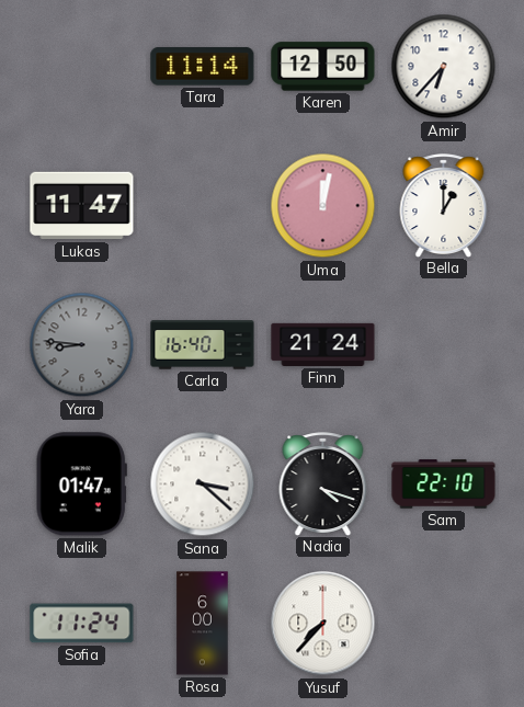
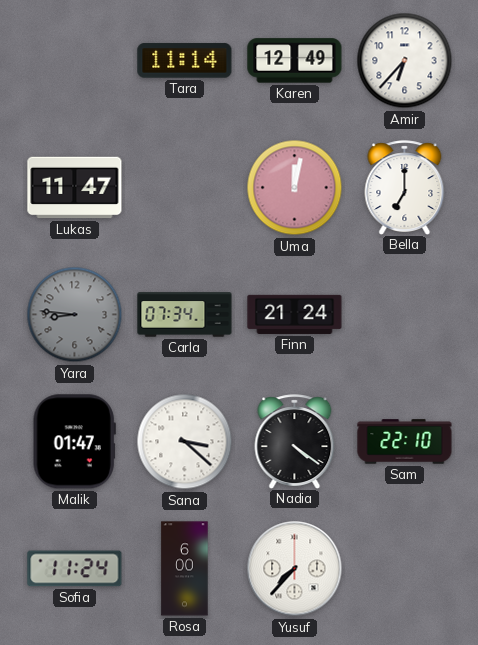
Karen: 12:50 -> 12:49 (295, 61)
Bella: 1:00 -> 7:00 (405, 187)
Carla: 16:40 -> 07:34 (185, 315)
Nadia: 4:18 -> 4:21 (295, 441)
